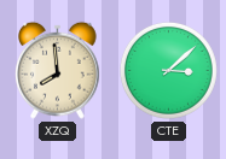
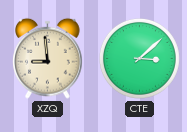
XZQ: 7:59 -> 8:59 (48, 58)
